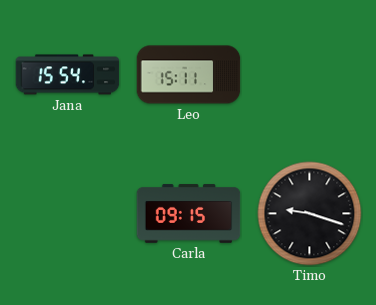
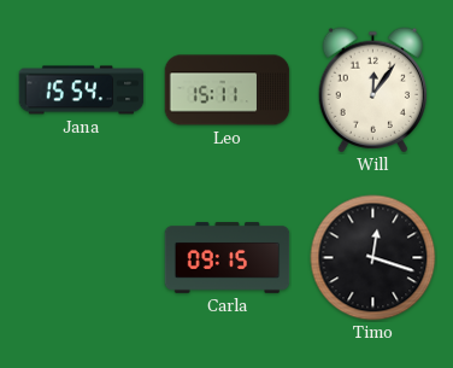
Will: none -> 12:06 (372, 90)
Timo: 9:18 -> 12:18 (373, 258)
